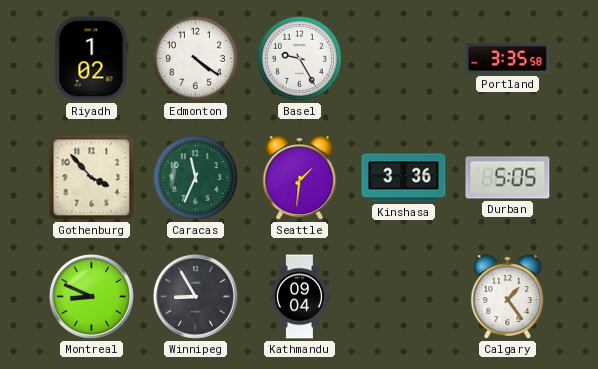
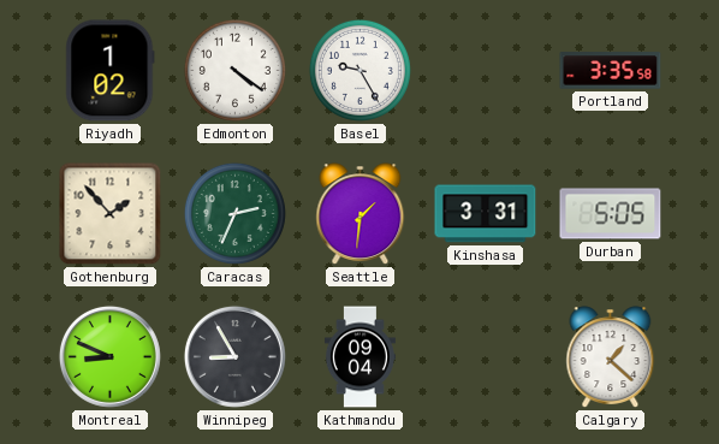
Gothenburg: 3:53 -> 1:53 (111, 214)
Caracas: 11:34 -> 2:34 (234, 213)
Kinshasa: 3:36 -> 3:31 (486, 214)
Calgary: 1:24 -> 1:22 (611, 357)
